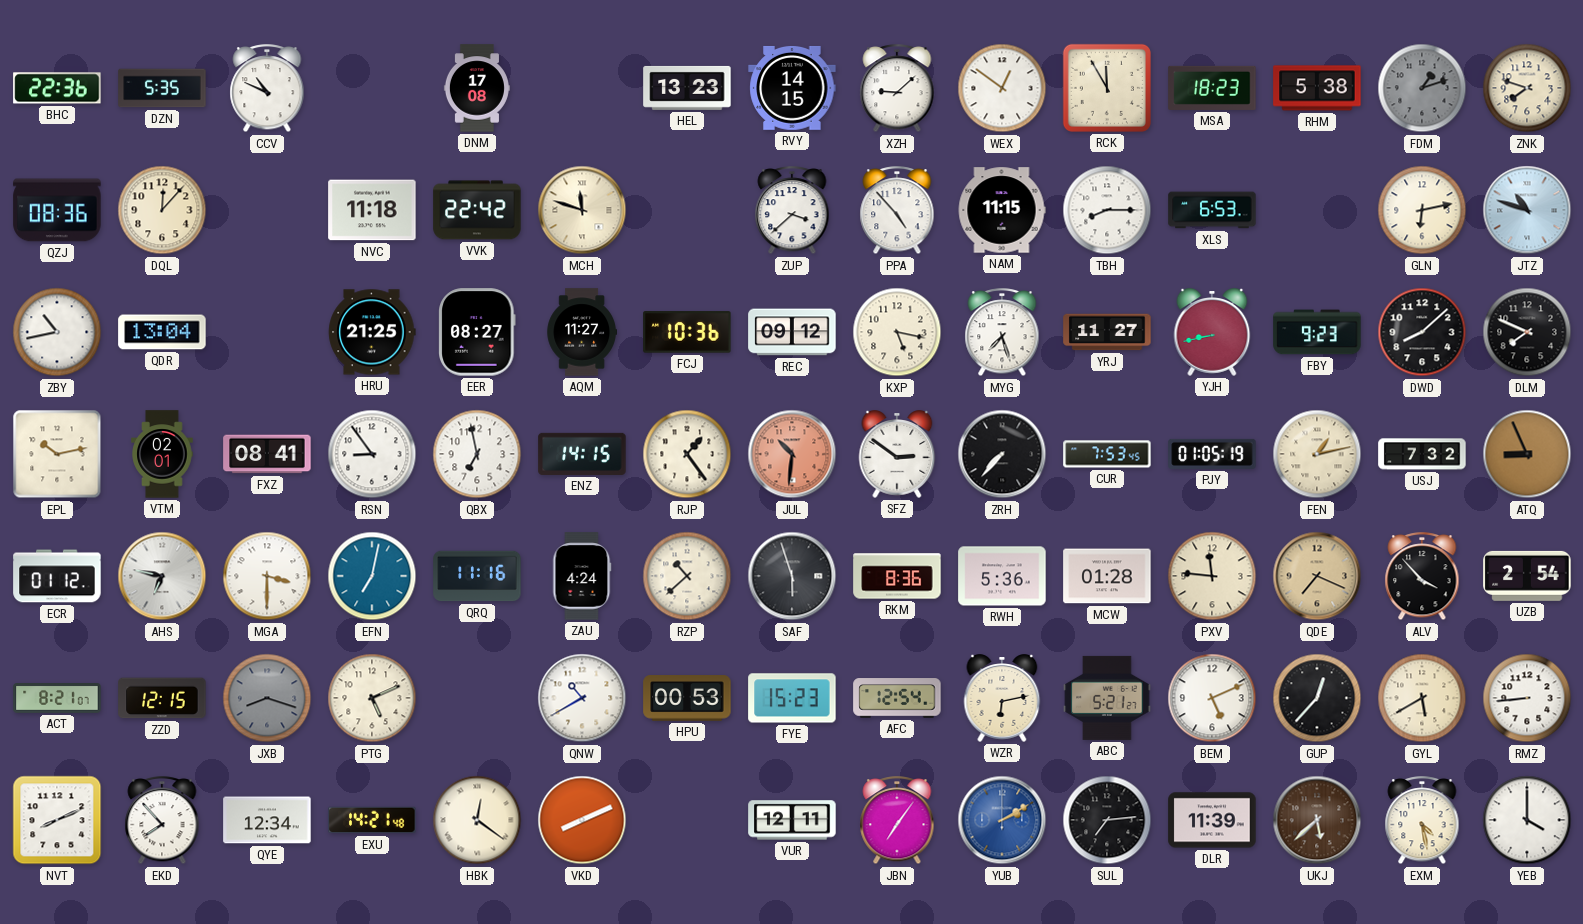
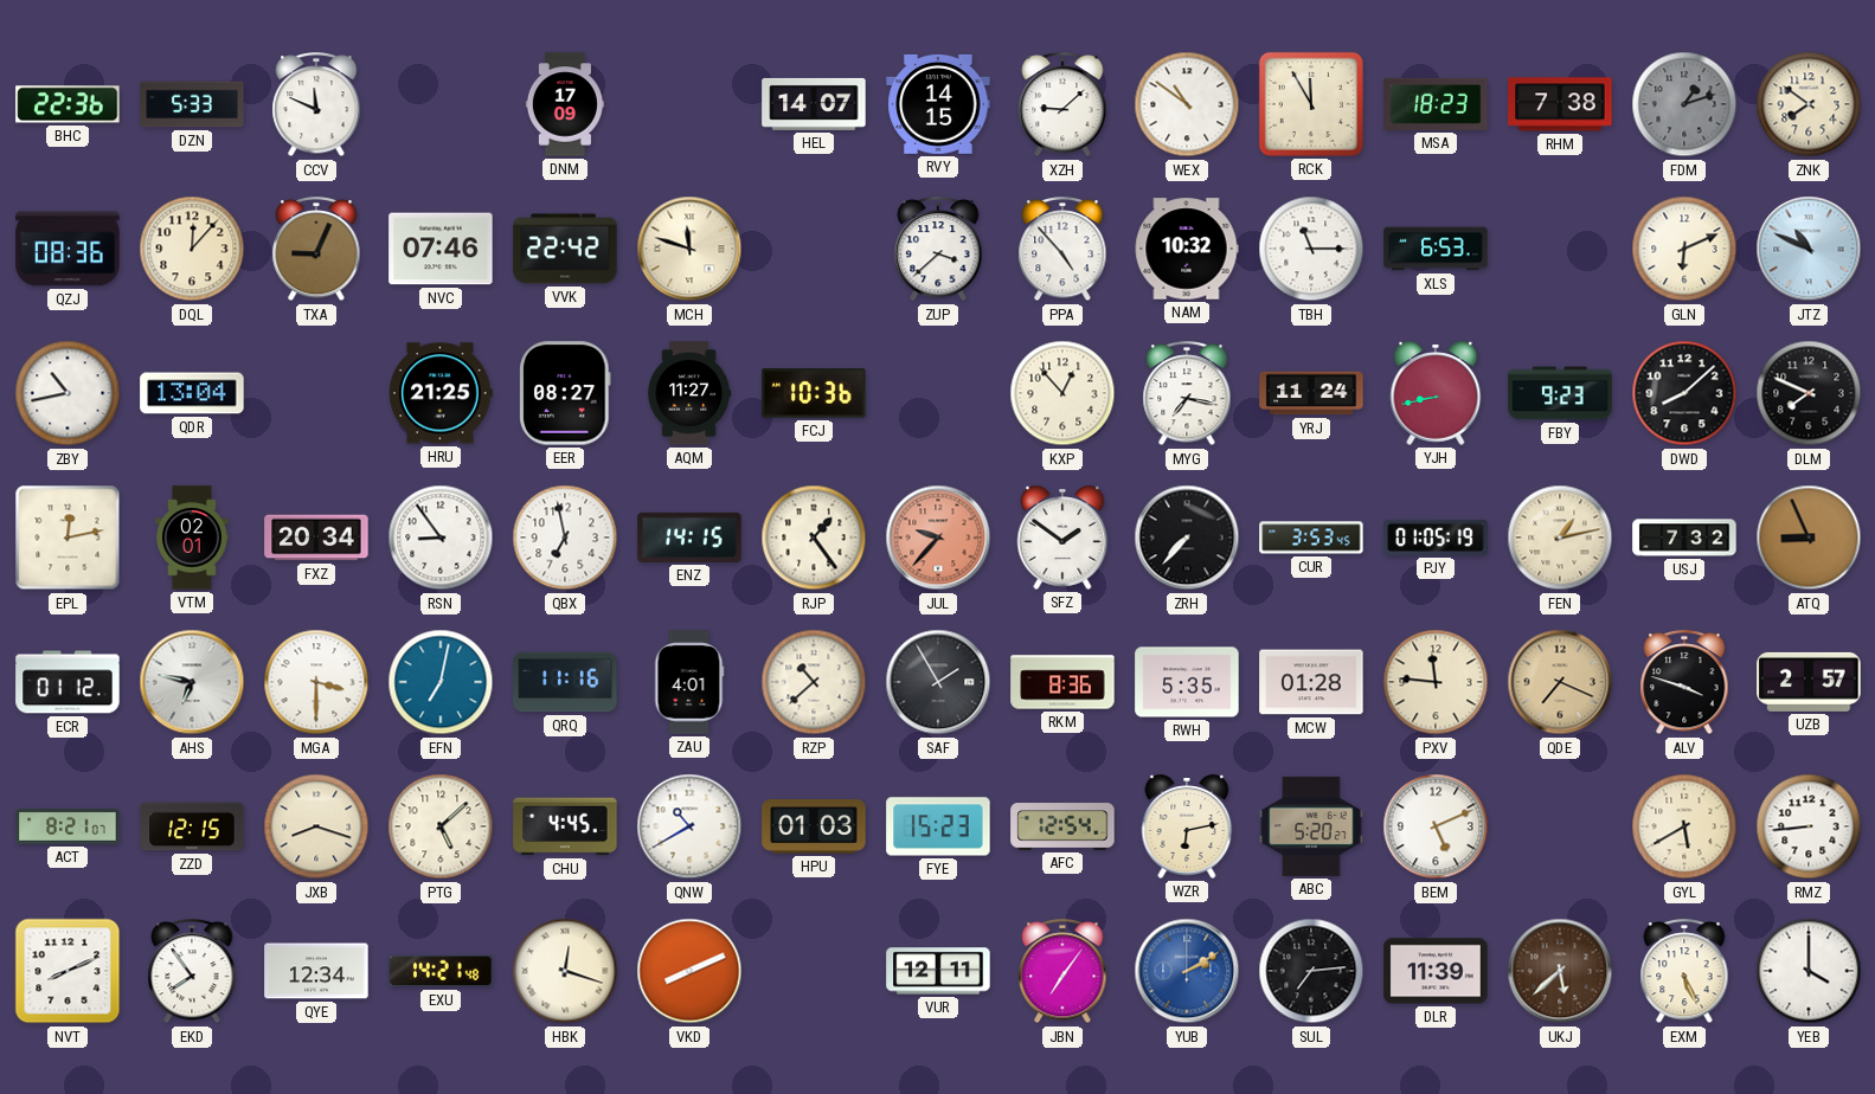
DZN: 5:35 -> 5:33 (192, 104)
CCV: 10:49 -> 11:49 (316, 105)
DNM: 17:08 -> 17:09 (565, 104)
HEL: 13:23 -> 14:07 (814, 104)
WEX: 12:51 -> 10:51 (1187, 104)
RHM: 5:38 -> 7:38 (1560, 104)
ZNK: 7:48 -> 7:51 (1809, 104)
TXA: none -> 9:04 (316, 250)
NVC: 11:18 -> 07:46 (441, 249)
NAM: 11:15 -> 10:32 (1187, 249)
TBH: 8:15 -> 11:15 (1311, 249)
GLN: 6:13 -> 6:11 (1684, 249)
JTZ: 10:48 -> 10:49 (1809, 249)
REC: 09:12 -> none (792, 332)
KXP: 5:17 -> 12:53 (1062, 393)
MYG: 7:27 -> 7:17 (1187, 394)
YRJ: 11:27 -> 11:24 (1311, 393)
EPL: 10:13 -> 12:13 (68, 538)
FXZ: 08:41 -> 20:34 (316, 538)
JUL: 10:31 -> 9:37 (938, 538)
SFZ: 2:51 -> 1:51 (1062, 538)
CUR: 7:53 -> 3:53 (1311, 538)
ZAU: 4:24 -> 4:01 (689, 682)
SAF: 5:57 -> 1:55 (938, 682)
RWH: 5:36 -> 5:35 (1187, 682)
ALV: 3:53 -> 3:48 (1684, 683)
UZB: 2:54 -> 2:57 (1809, 682)
JXB dial: grey -> cream (316, 826)
PTG: 5:11 -> 5:08 (441, 826)
CHU: none -> 4:45 (565, 826)
HPU: 00:53 -> 01:03 (814, 826)
ABC: 5:21 -> 5:20 (1311, 826)
GUP: 12:37 -> none (1317, 698)
EKD: 7:53 -> 7:54 (192, 972)
HBK: 12:21 -> 12:18 (565, 971)
EXM: 4:28 -> 5:26 (1684, 972)
